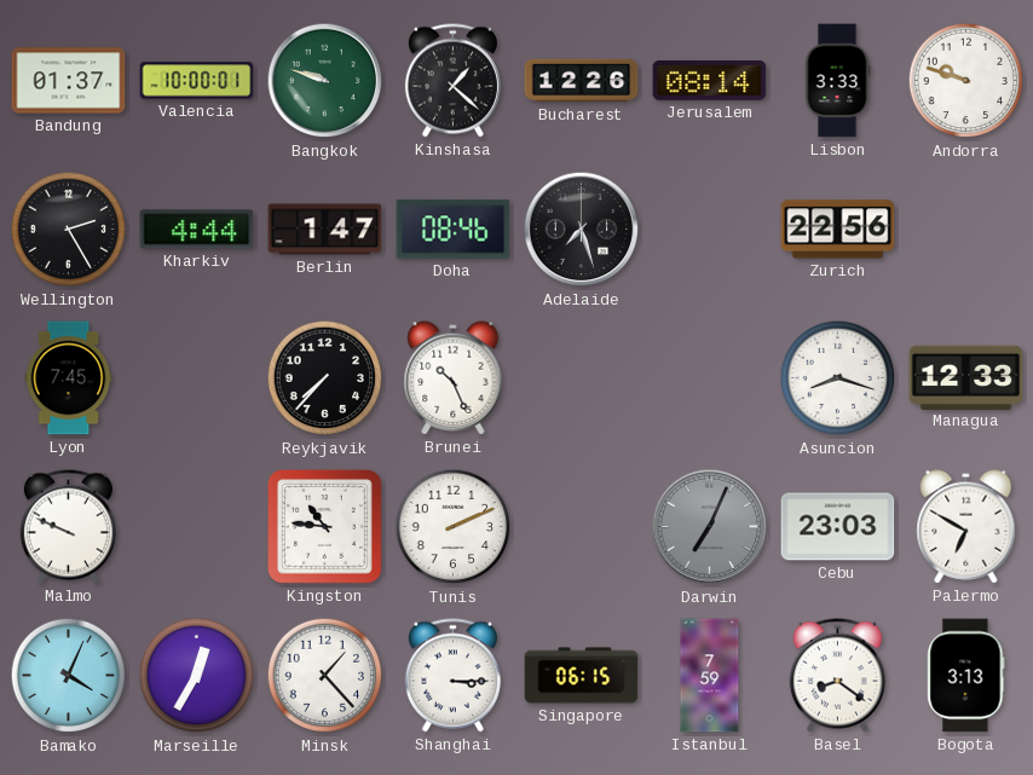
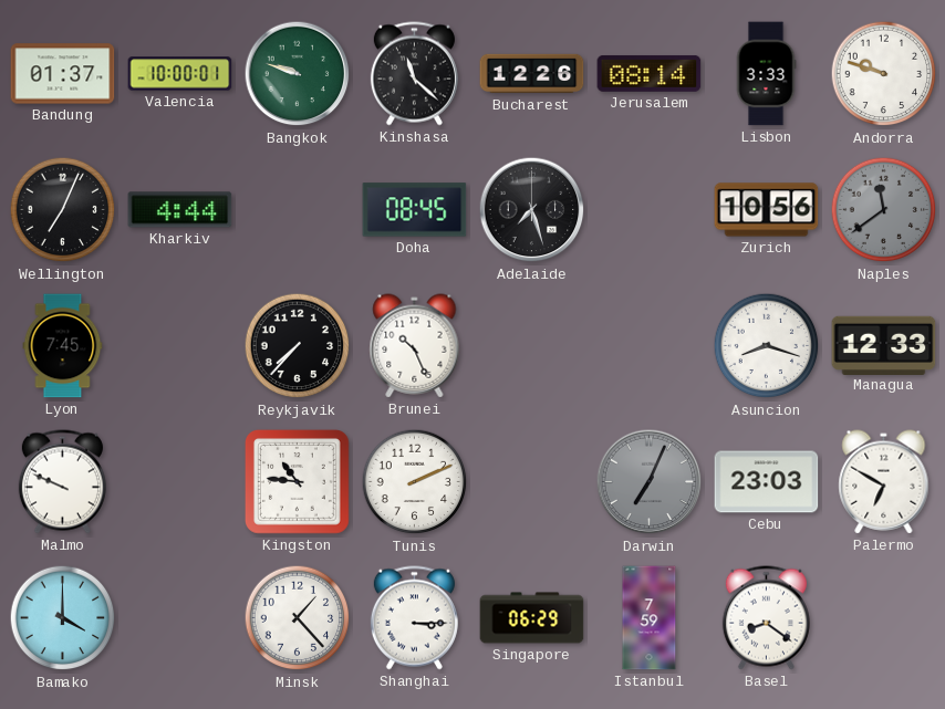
Kinshasa: 1:22 -> 11:22 (414, 74)
Wellington: 2:25 -> 7:04 (63, 210)
Berlin: 1:47 -> none (325, 230)
Doha: 08:46 -> 08:45 (415, 210)
Zurich: 22:56 -> 10:56 (767, 210)
Naples: none -> 11:39 (884, 210)
Bamako: 4:04 -> 4:00 (63, 618)
Marseille: 12:35 -> none (197, 676)
Singapore: 06:15 -> 06:29 (532, 618)
Bogota: 3:13 -> none (966, 676)
